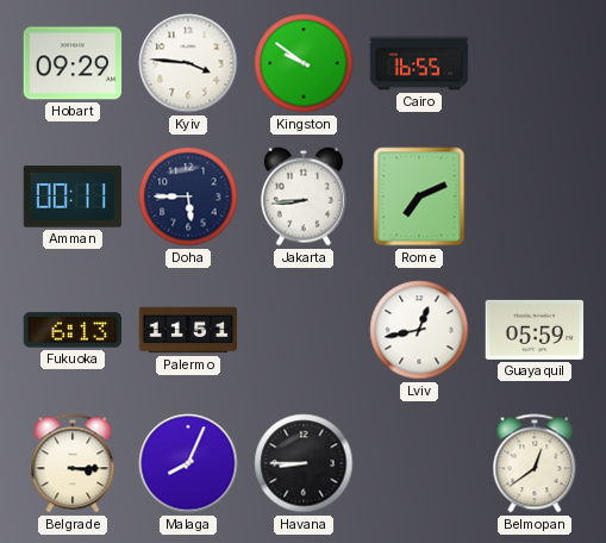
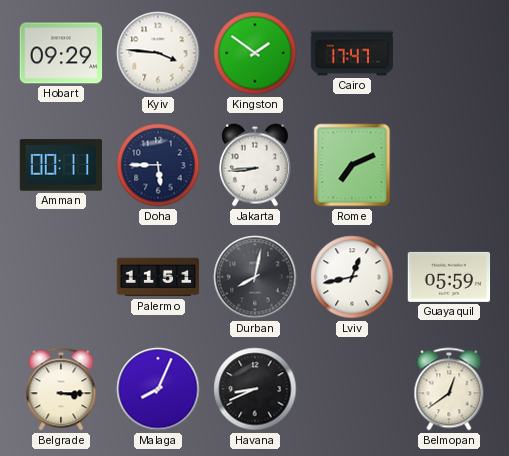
Kingston: 9:51 -> 1:51 (255, 53)
Cairo: 16:55 -> 17:47 (352, 53)
Fukuoka: 6:13 -> none (73, 330)
Durban: none -> 8:02 (255, 277)
Havana: 8:45 -> 8:41 (255, 389)
